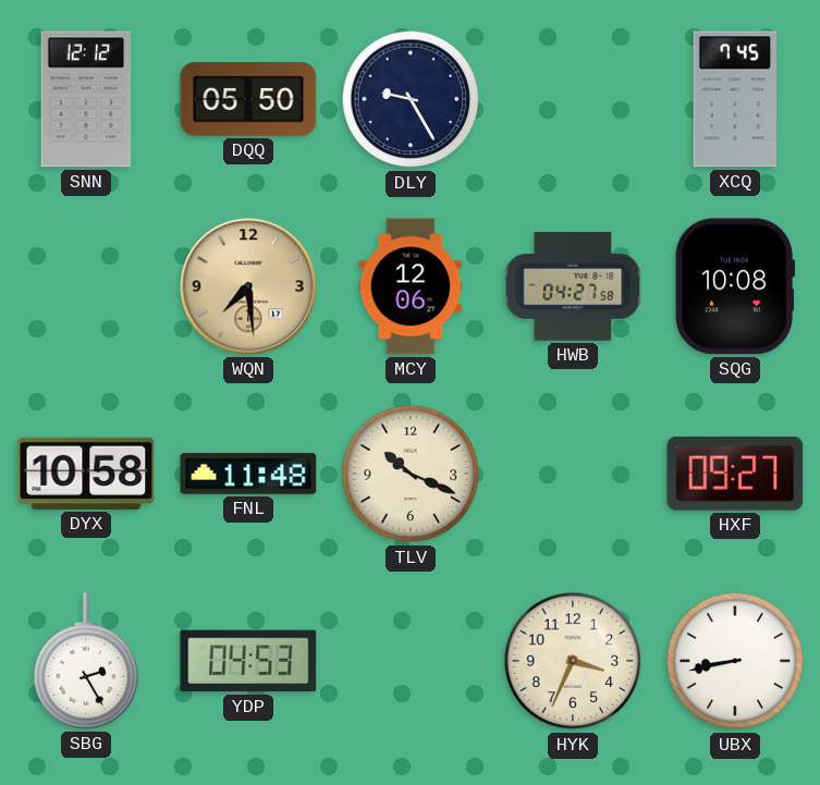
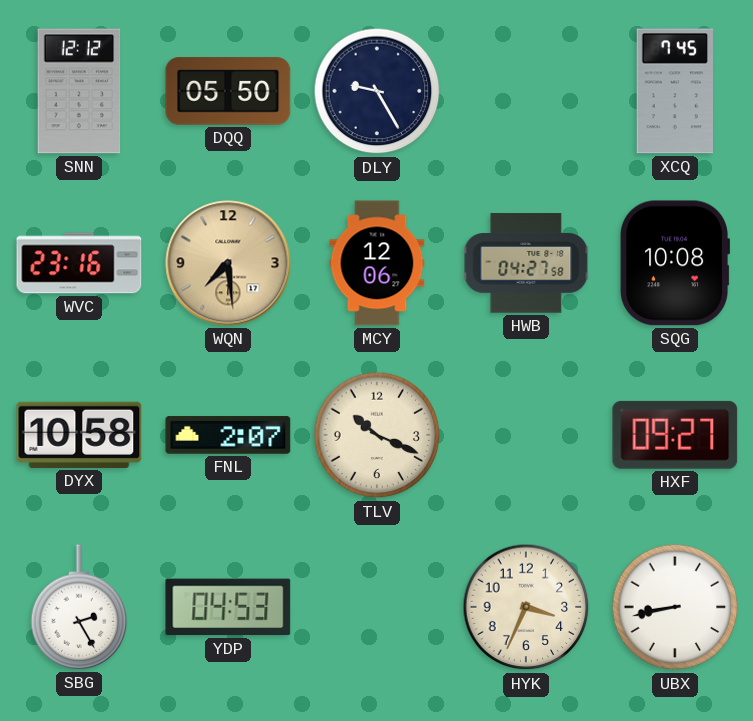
WVC: none -> 23:16 (79, 263)
FNL: 11:48 -> 2:07 (228, 435)
